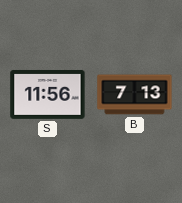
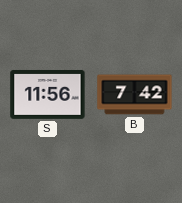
B: 7:13 -> 7:42 (135, 95)
